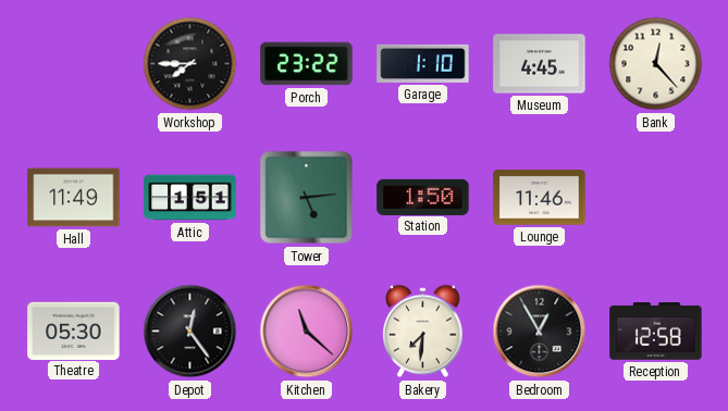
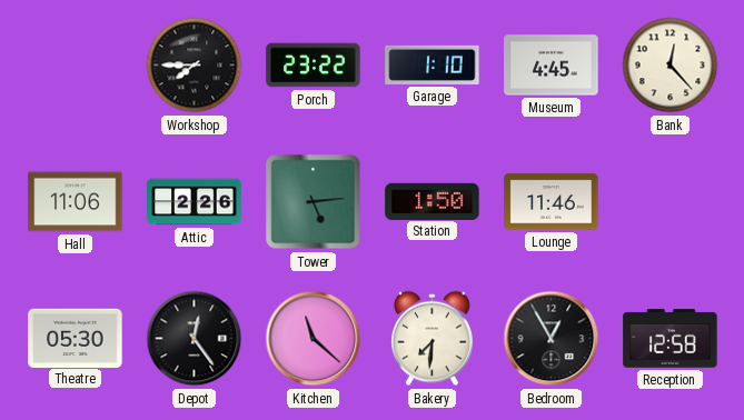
Hall: 11:49 -> 11:06 (76, 202)
Attic: 1:51 -> 2:26 (195, 202)
